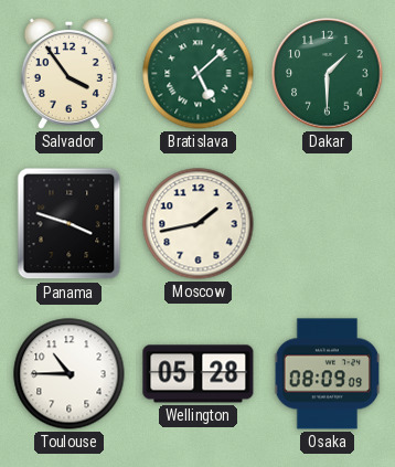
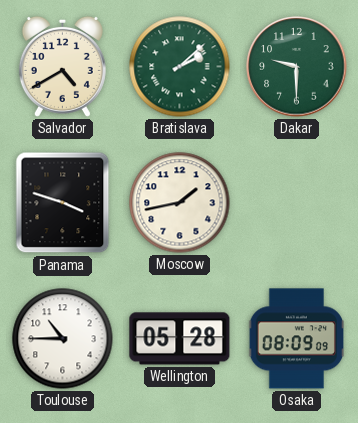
Salvador: 3:54 -> 4:40 (62, 66)
Bratislava: 5:08 -> 2:08 (180, 67)
Dakar: 1:30 -> 9:30 (297, 67)
